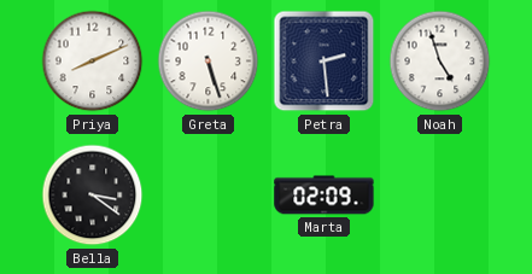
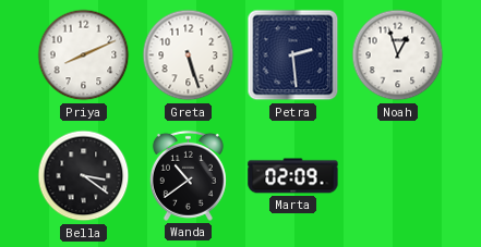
Noah: 4:57 -> 12:57 (398, 55)
Wanda: none -> 10:39 (188, 175)
